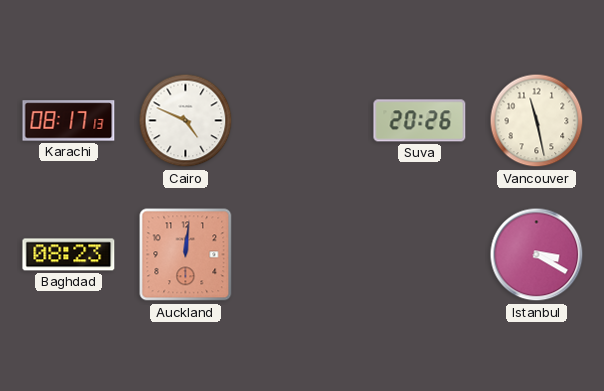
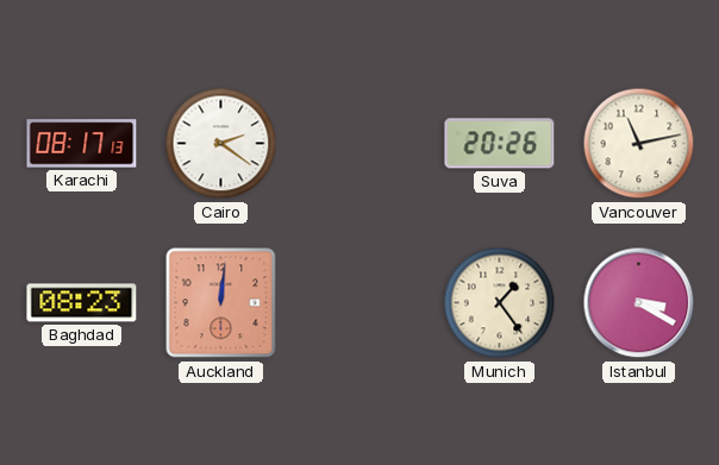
Cairo: 4:49 -> 2:21 (221, 144)
Vancouver: 11:28 -> 11:13 (639, 144)
Munich: none -> 1:24 (500, 303)
